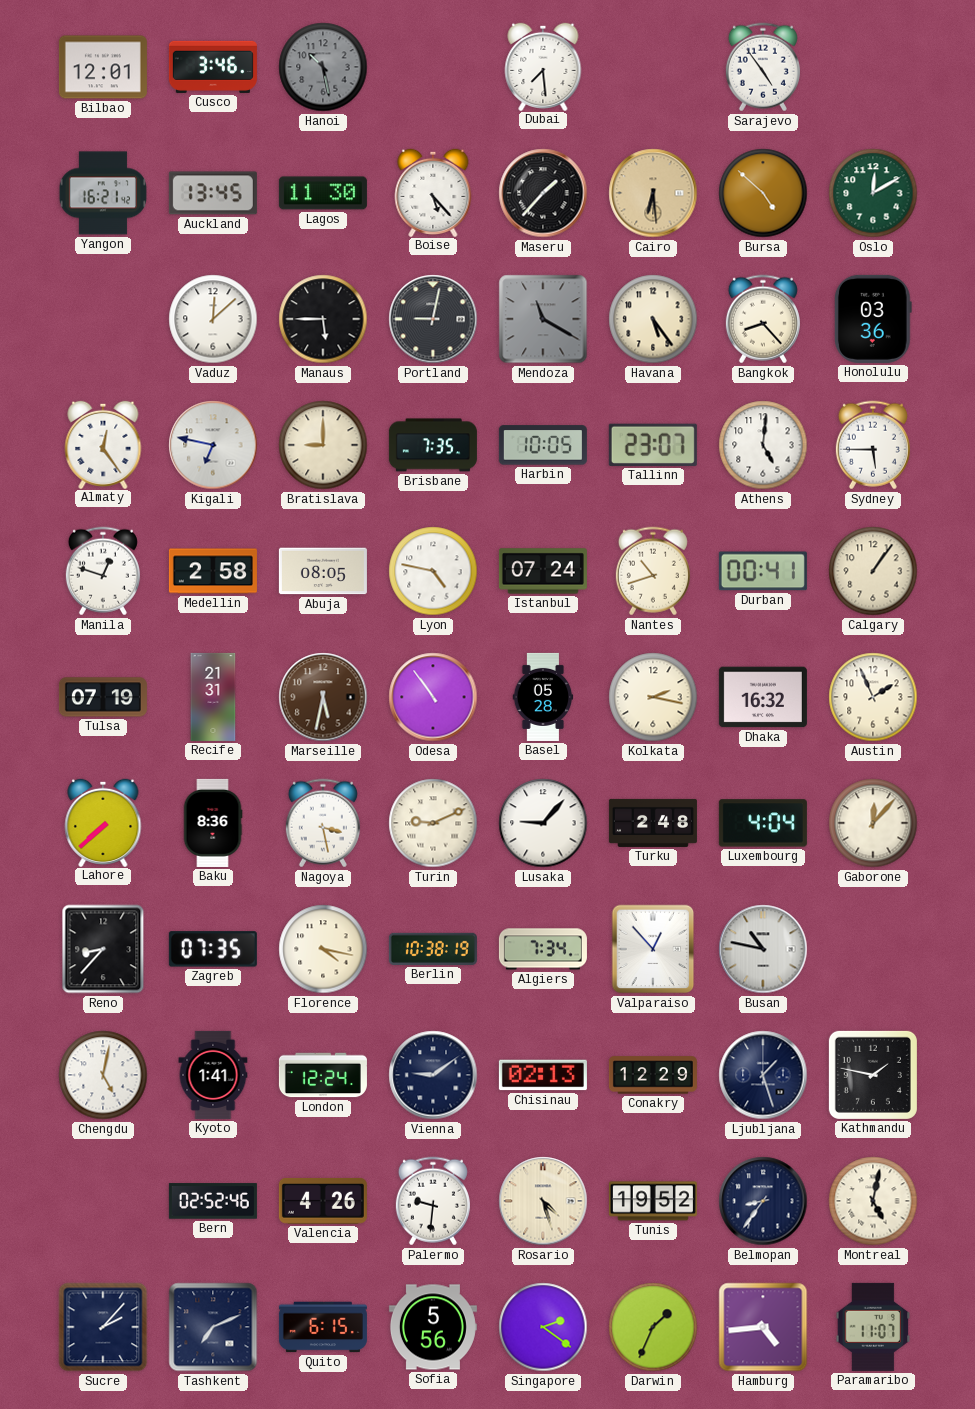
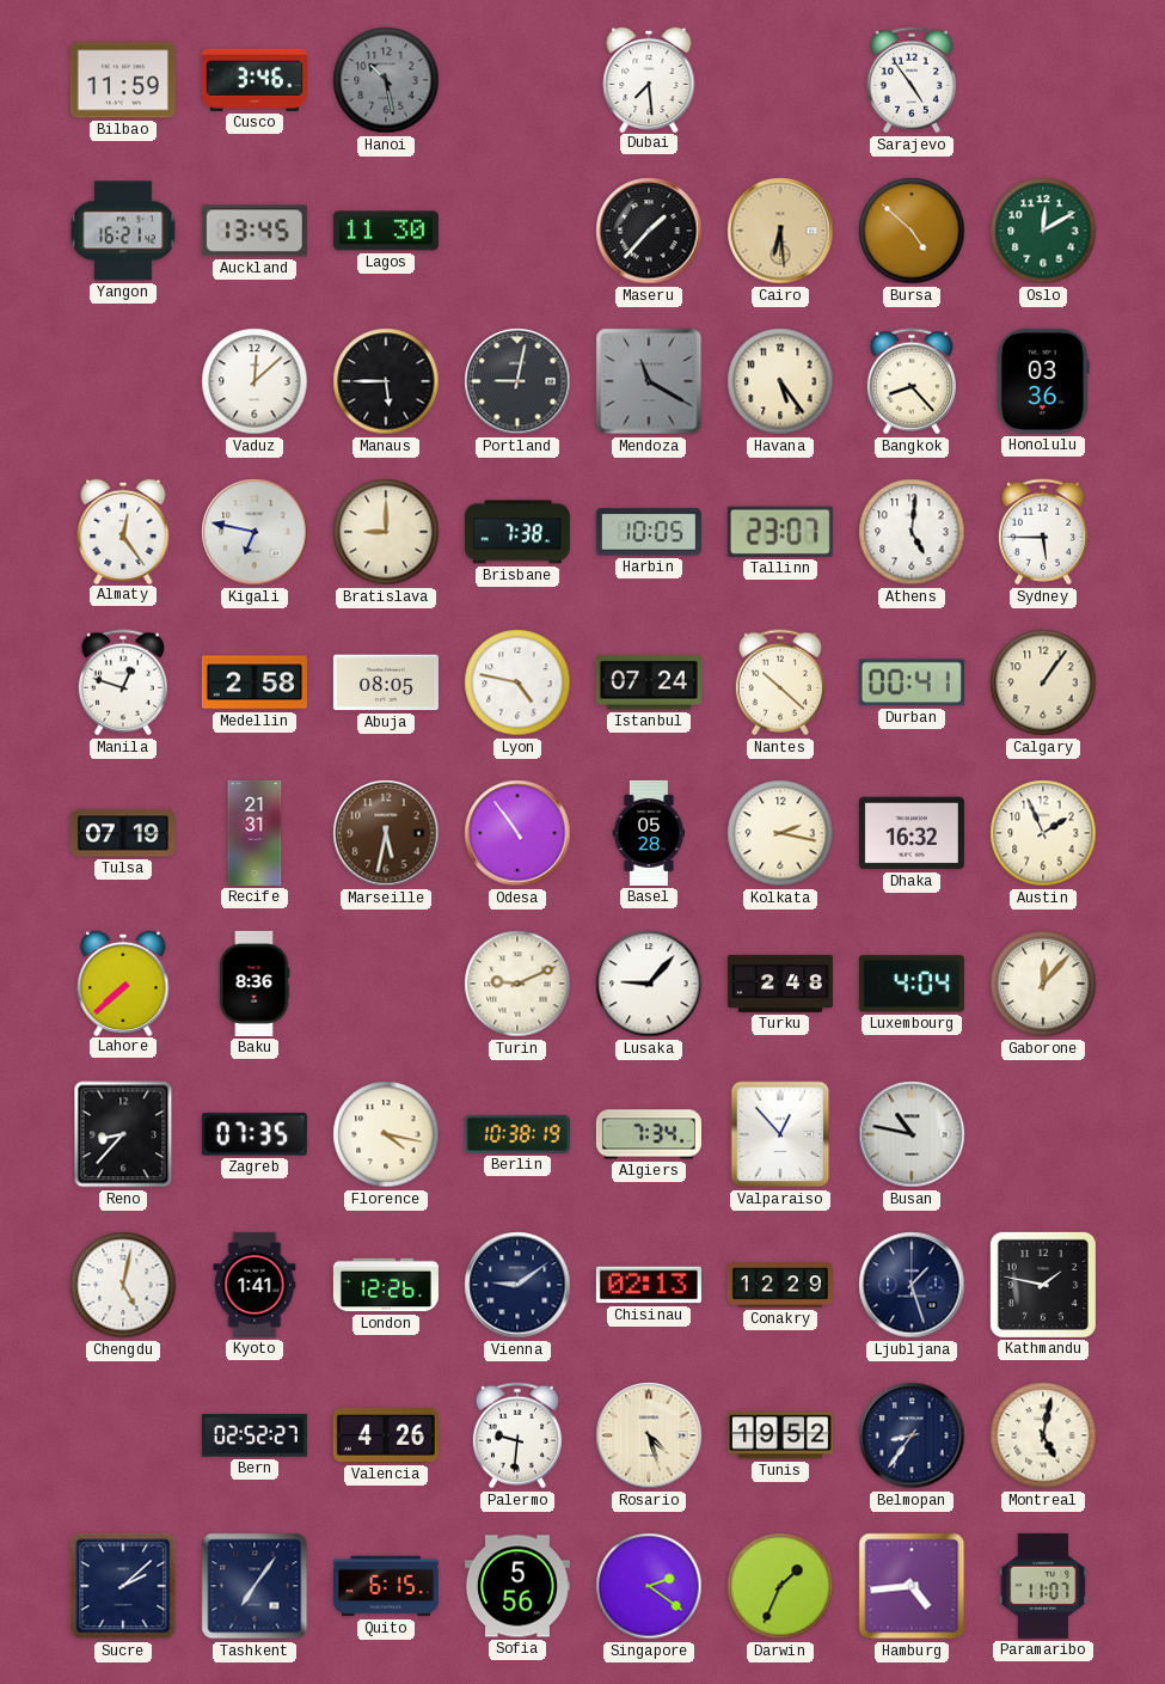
Bilbao: 12:01 -> 11:59 (123, 80)
Boise: 5:23 -> none (433, 192)
Brisbane: 7:35 -> 7:38 (517, 532)
Nantes: 10:42 -> 10:22 (780, 682)
Nagoya: 3:28 -> none (323, 823)
London: 12:24 -> 12:26 (386, 1285)
Bern: 02:52:46 -> 02:52:27 (255, 1435)
Sucre: 2:07 -> 2:08 (123, 1586)
Tashkent: 7:11 -> 7:06 (255, 1586)
